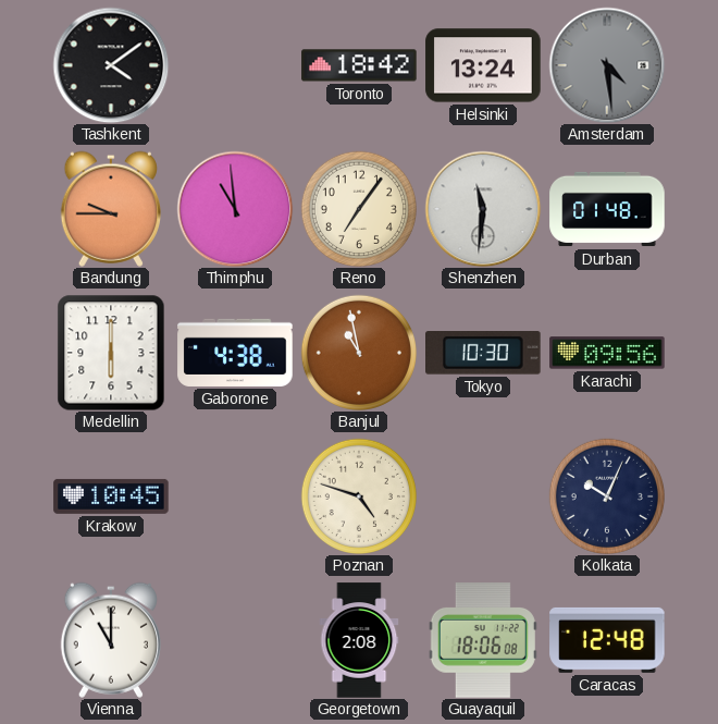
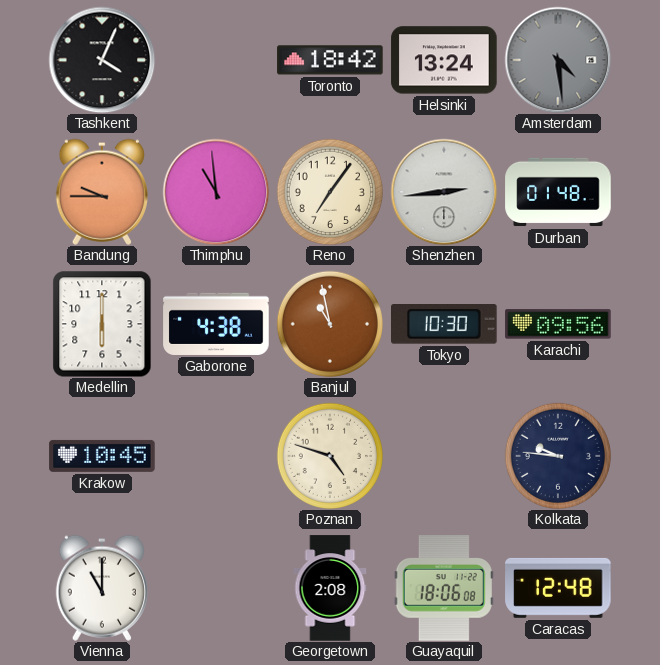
Tashkent: 4:09 -> 4:04 (102, 60)
Shenzhen: 11:31 -> 2:44 (444, 192)
Kolkata: 10:04 -> 9:46 (557, 455)
